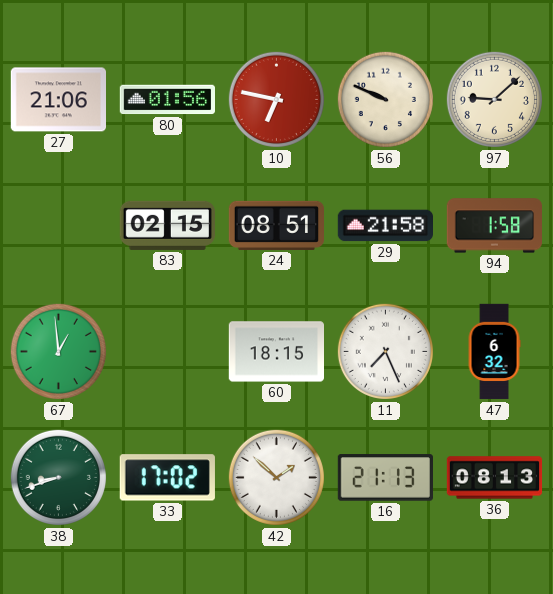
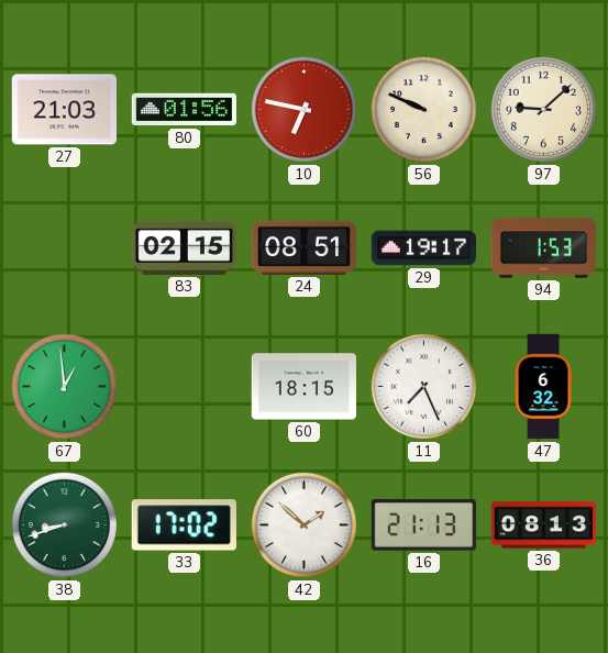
27: 21:06 -> 21:03 (64, 110)
29: 21:58 -> 19:17 (423, 248)
94: 1:58 -> 1:53 (543, 248)
